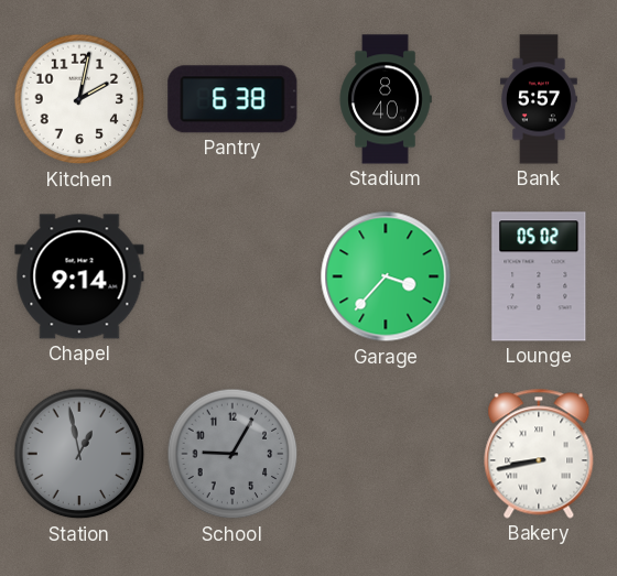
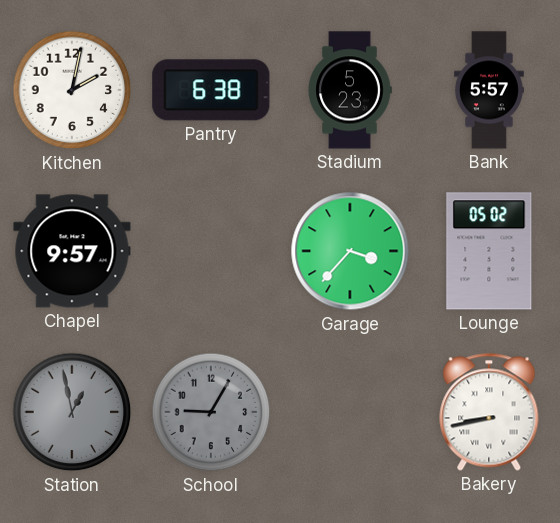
Stadium: 8:40 -> 5:23 (350, 90)
Chapel: 9:14 -> 9:57 (72, 251)
